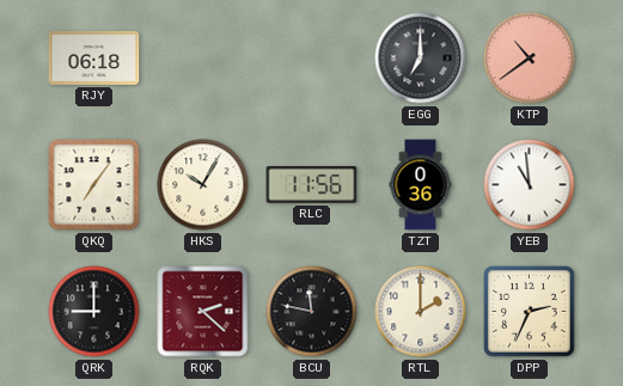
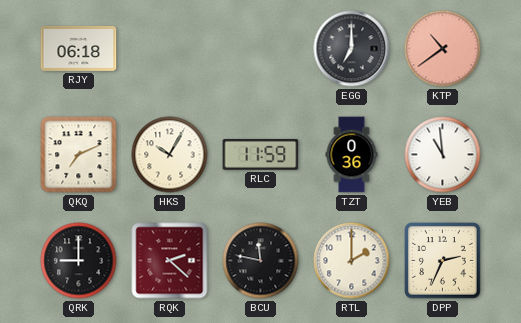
QKQ: 7:06 -> 7:11 (79, 155)
RLC: 11:56 -> 11:59 (261, 154)
